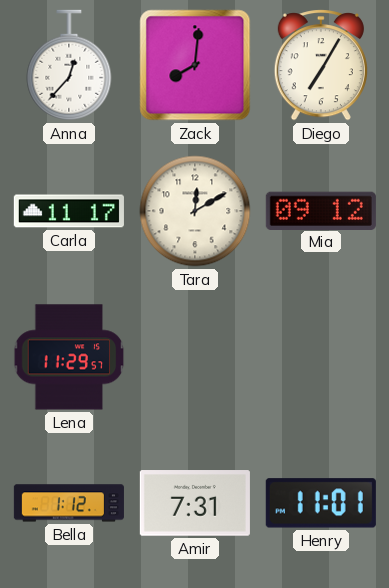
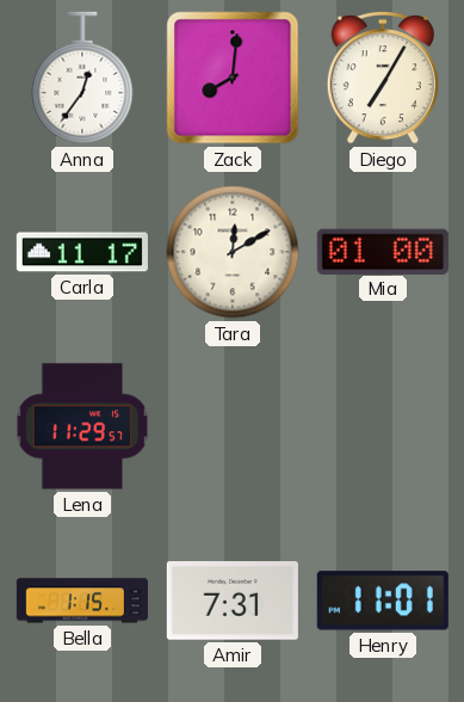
Anna: 12:37 -> 12:36 (82, 78)
Mia: 09:12 -> 01:00 (383, 251)
Bella: 1:12 -> 1:15 (82, 601)
